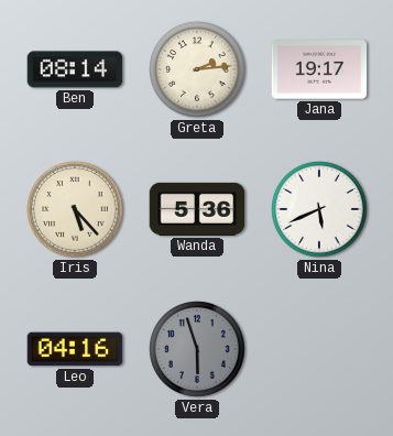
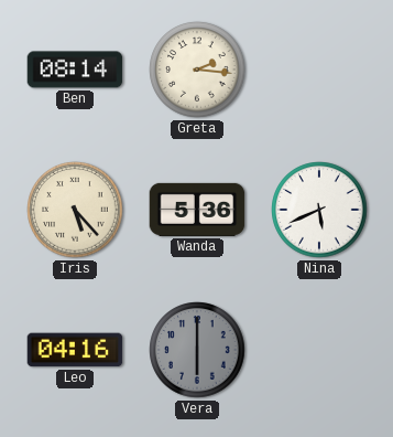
Greta: 2:14 -> 2:16 (197, 70)
Jana: 19:17 -> none (319, 69)
Vera: 5:57 -> 6:00 (197, 350)
